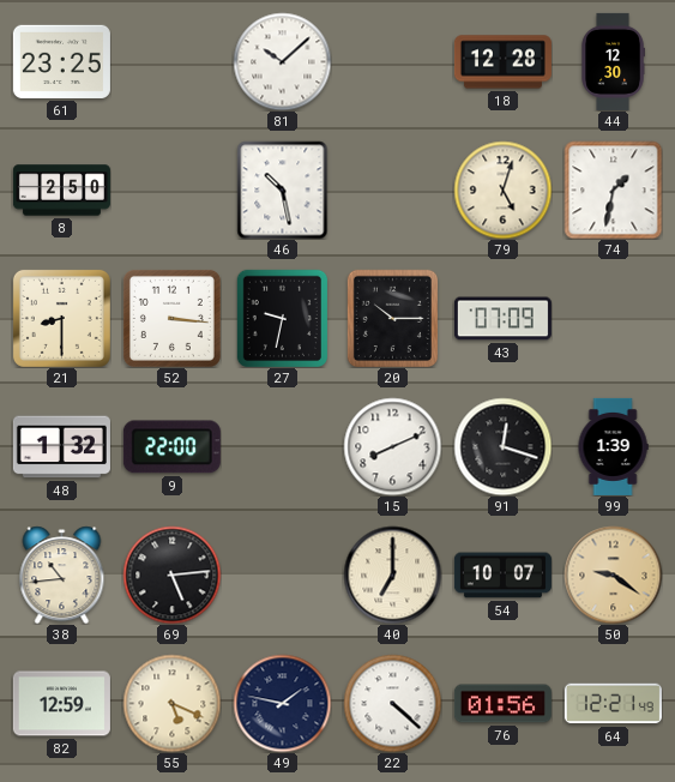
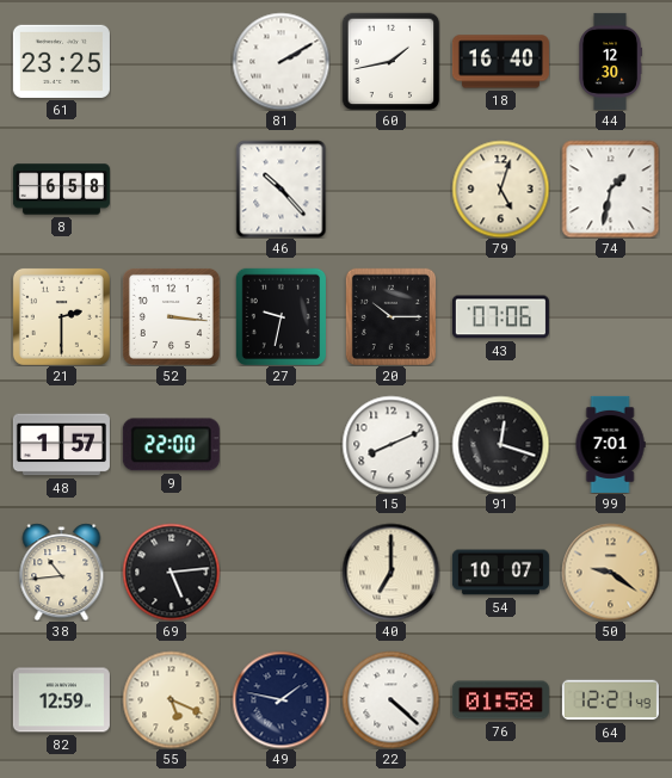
81: 10:08 -> 2:10 (280, 61)
60: none -> 1:43 (390, 61)
18: 12:28 -> 16:40 (500, 62)
8: 2:50 -> 6:58 (61, 190)
46: 10:28 -> 10:23 (282, 189)
21: 8:30 -> 2:30 (61, 316)
43: 07:09 -> 07:06 (500, 317)
48: 1:32 -> 1:57 (61, 445)
99: 1:39 -> 7:01 (610, 444)
76: 01:56 -> 01:58 (500, 700)
